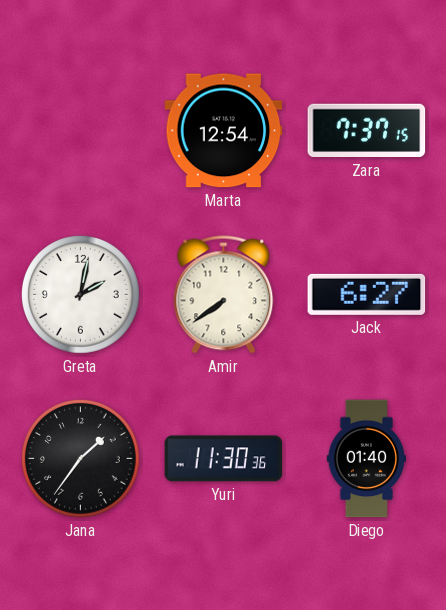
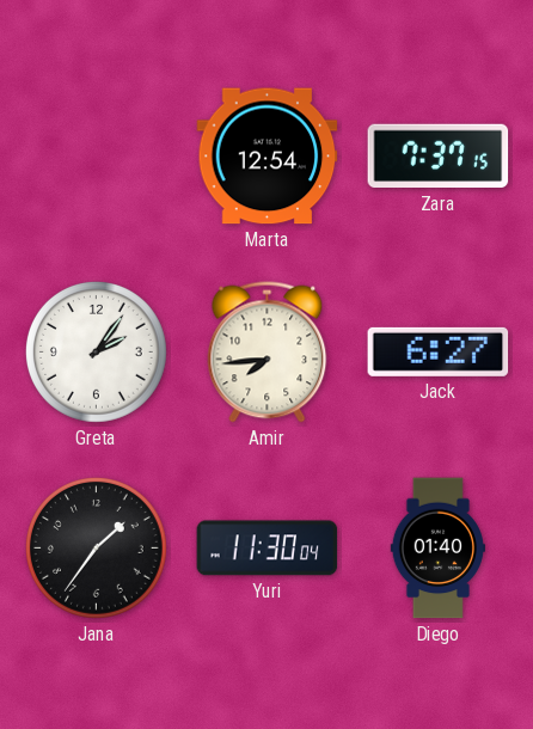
Greta: 2:02 -> 2:06 (97, 353)
Amir: 7:39 -> 7:44 (268, 353)
Yuri: 11:30:36 -> 11:30:04 (268, 549)
